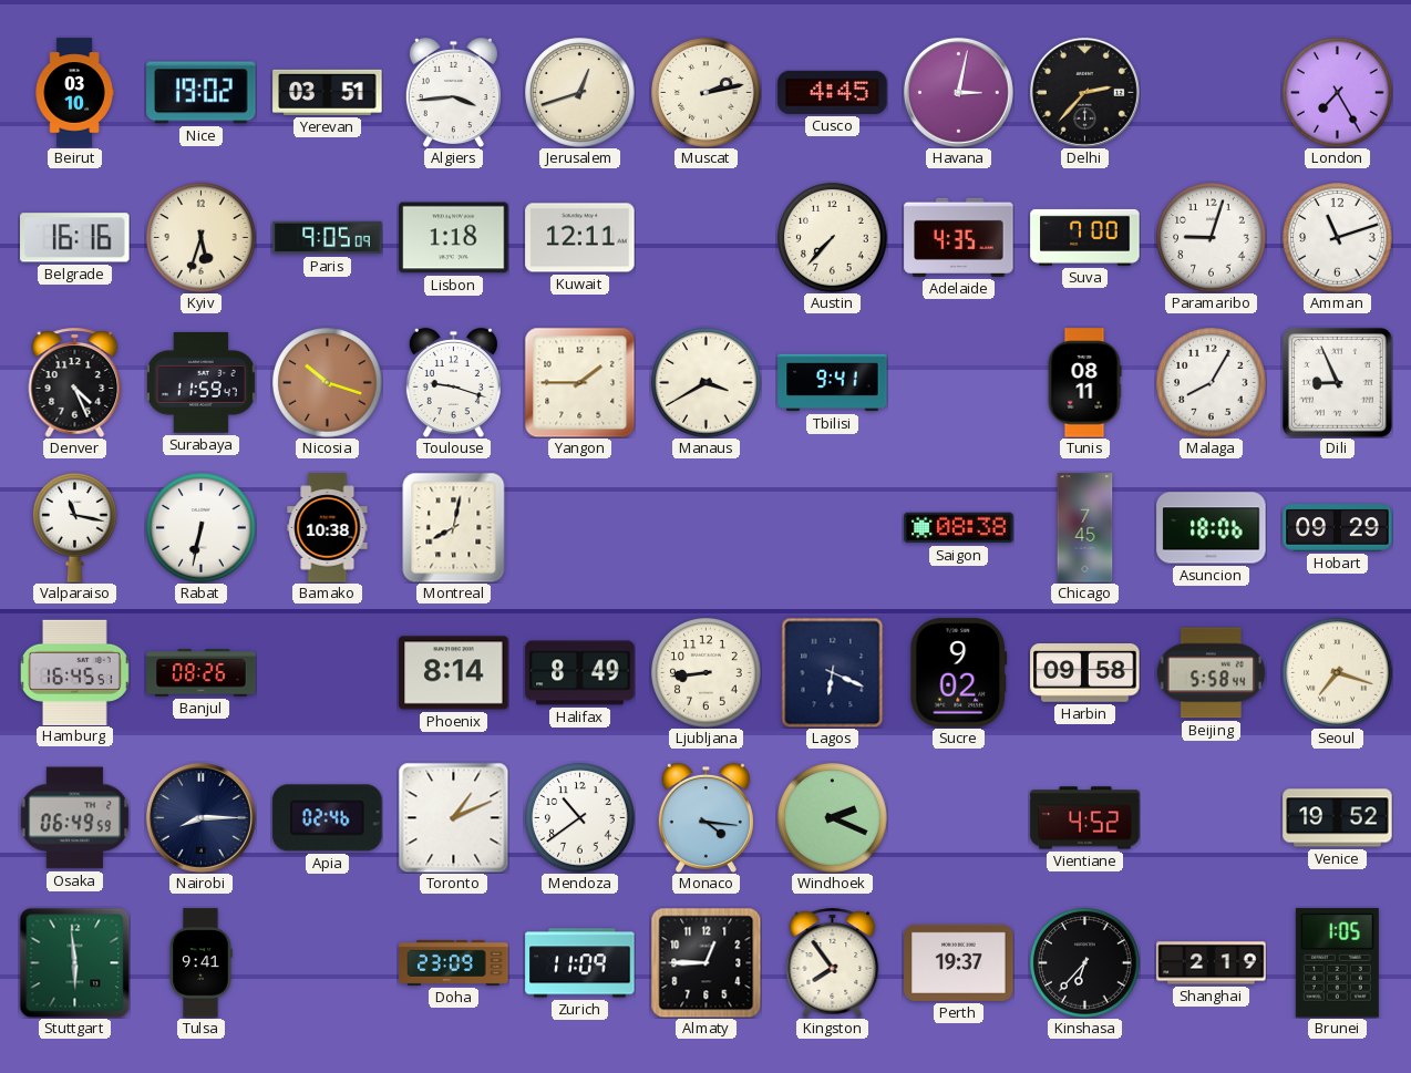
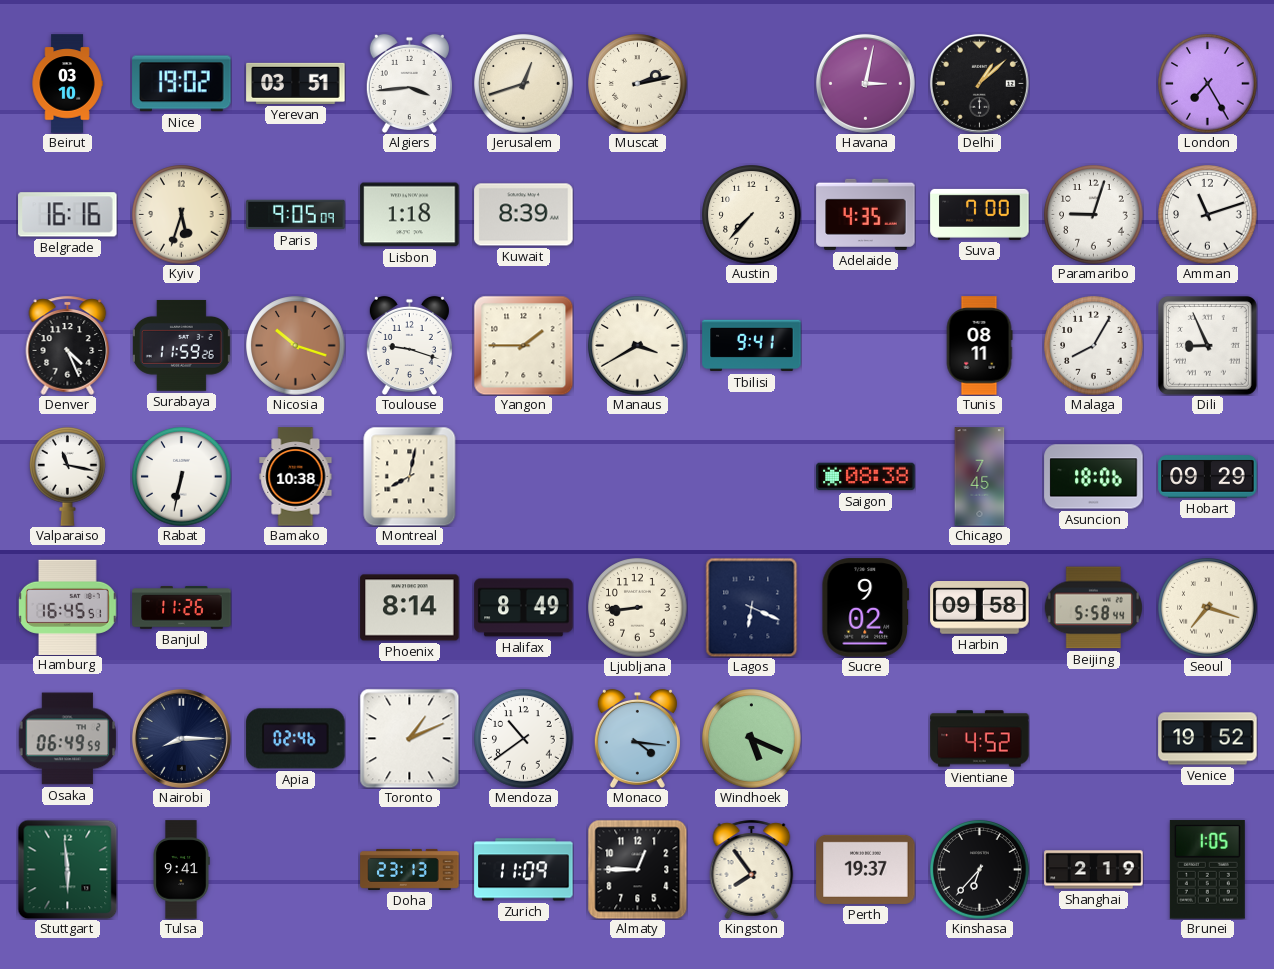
Cusco: 4:45 -> none (833, 92)
Delhi: 2:37 -> 1:08 (979, 83)
Kuwait: 12:11 -> 8:39 (524, 215)
Surabaya: 11:59:47 -> 11:59:26 (181, 345)
Banjul: 08:26 -> 11:26 (182, 608)
Windhoek: 2:19 -> 5:19 (752, 739)
Doha: 23:09 -> 23:13 (410, 869)
